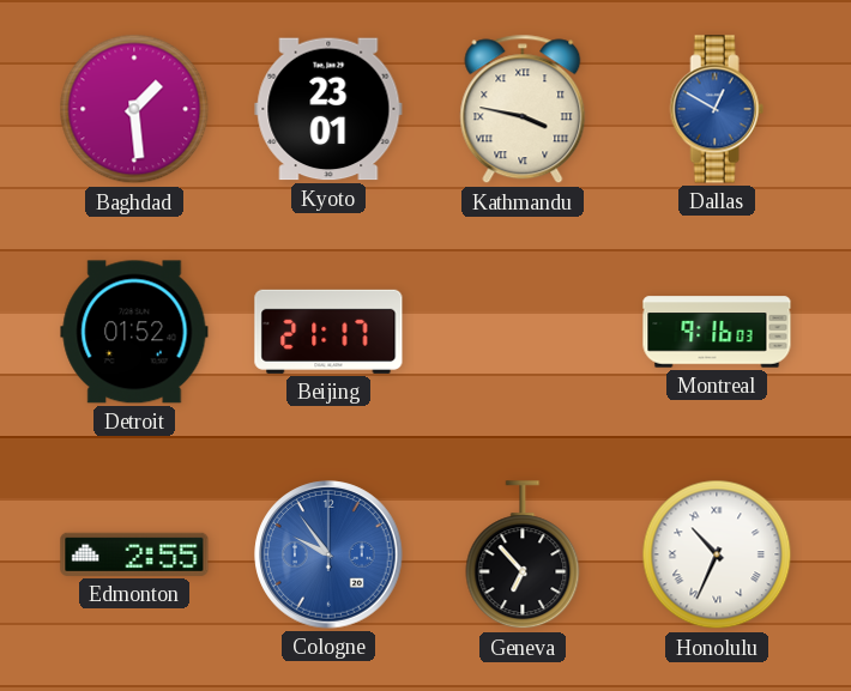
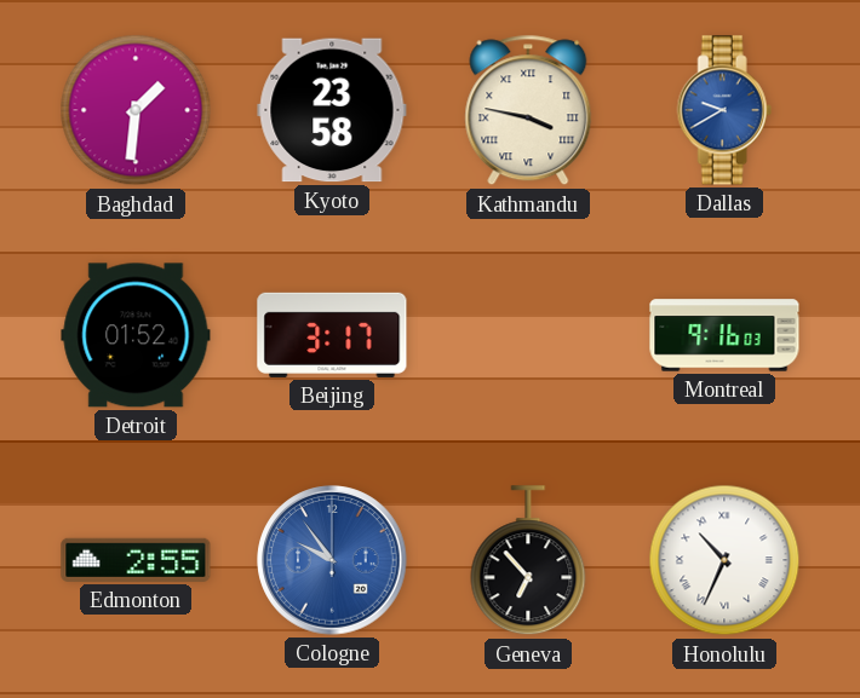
Baghdad: 1:29 -> 1:31 (136, 110)
Kyoto: 23:01 -> 23:58 (332, 110)
Dallas: 12:50 -> 9:40 (724, 110)
Beijing: 21:17 -> 3:17 (332, 335)
